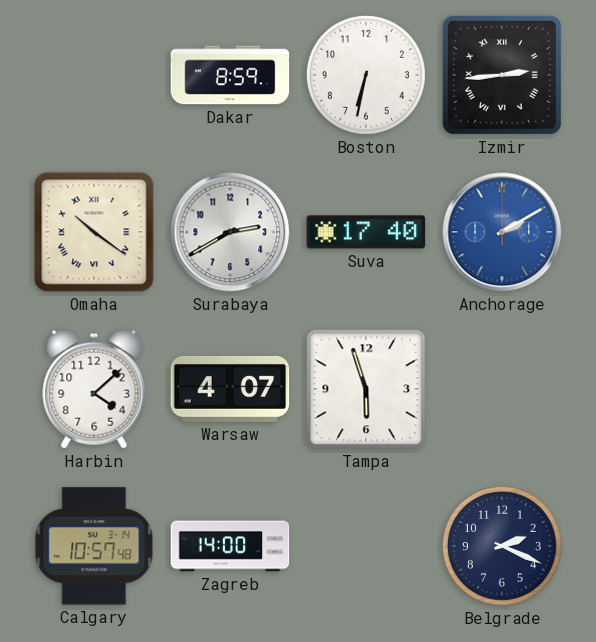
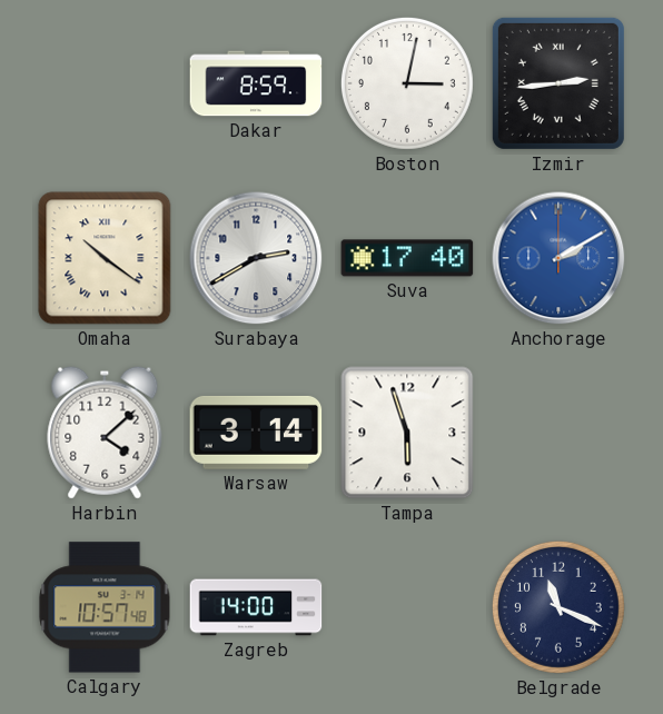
Boston: 6:32 -> 3:02 (407, 83)
Warsaw: 4:07 -> 3:14 (256, 433)
Belgrade: 2:19 -> 11:19 (558, 607)
